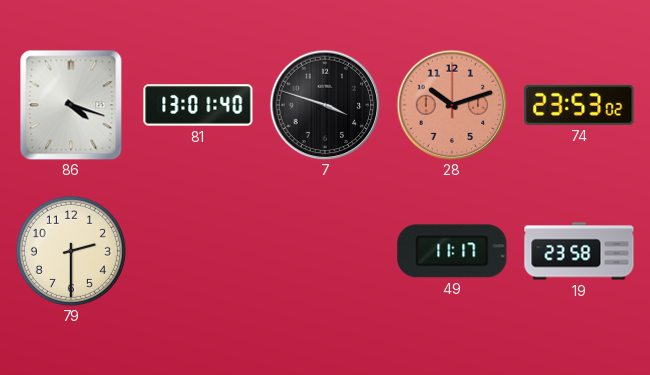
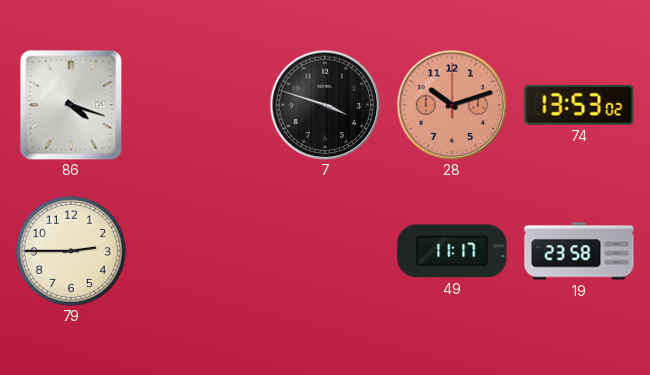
81: 13:01 -> none (198, 105)
74: 23:53 -> 13:53 (579, 105)
79: 2:30 -> 2:45 (71, 251)
